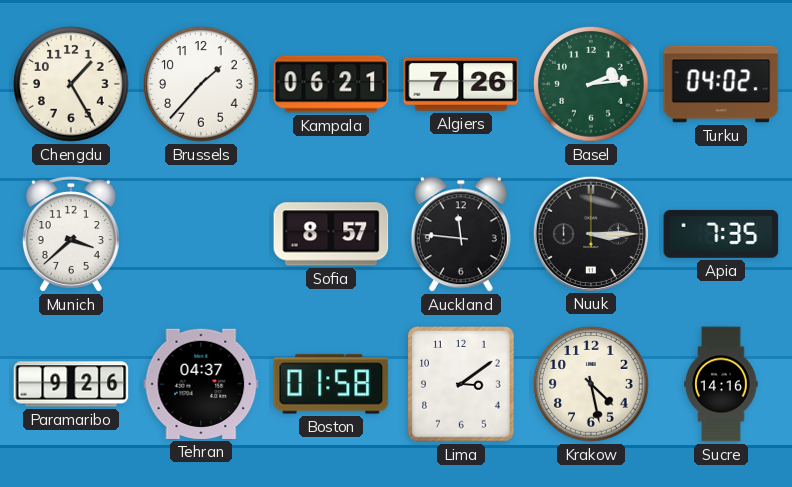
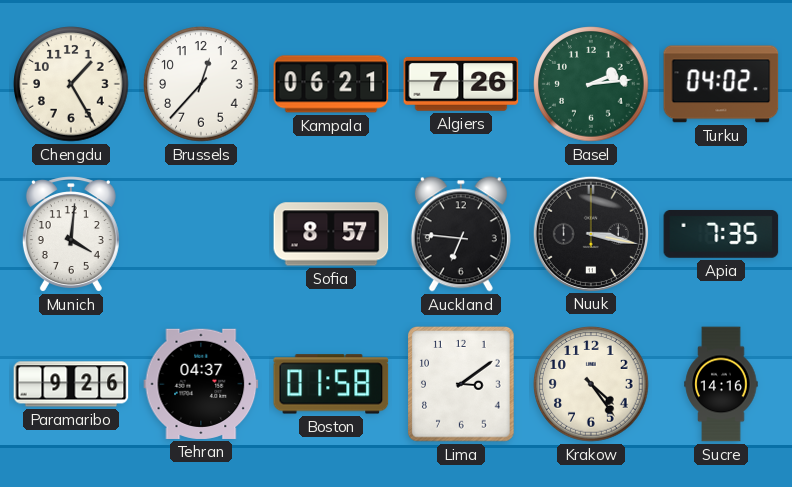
Brussels: 1:37 -> 12:37 (201, 84)
Munich: 3:38 -> 4:01 (71, 234)
Auckland: 11:46 -> 6:46 (461, 234)
Nuuk: 3:15 -> 3:17 (590, 233)
Krakow: 4:28 -> 4:24 (591, 384)
